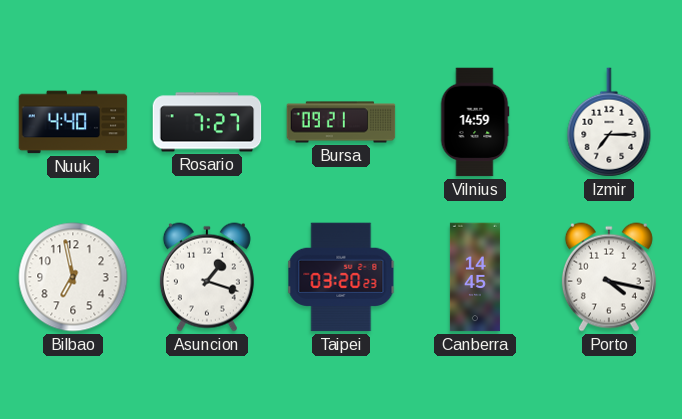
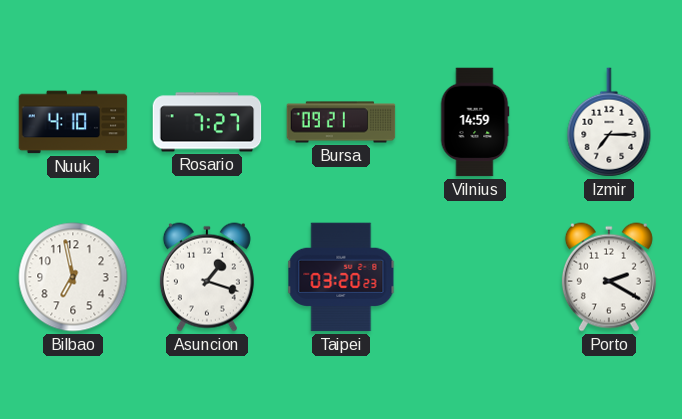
Nuuk: 4:40 -> 4:10 (73, 122)
Canberra: 14:45 -> none (475, 277)
Porto: 4:17 -> 2:20 (609, 277)
